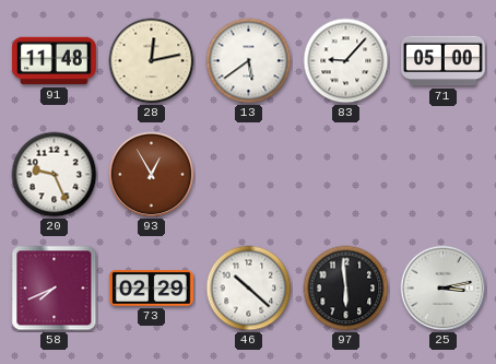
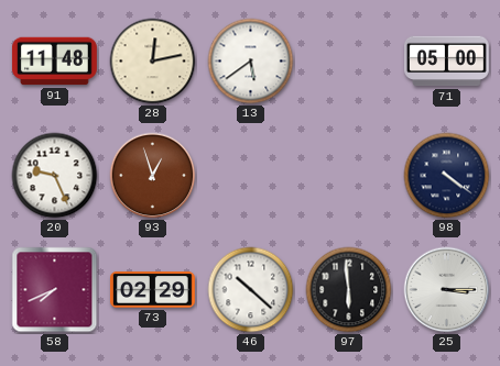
83: 9:07 -> none (346, 61)
93: 12:55 -> 12:57 (153, 176)
98: none -> 4:21 (447, 176)
25: 3:13 -> 3:15 (447, 290)
